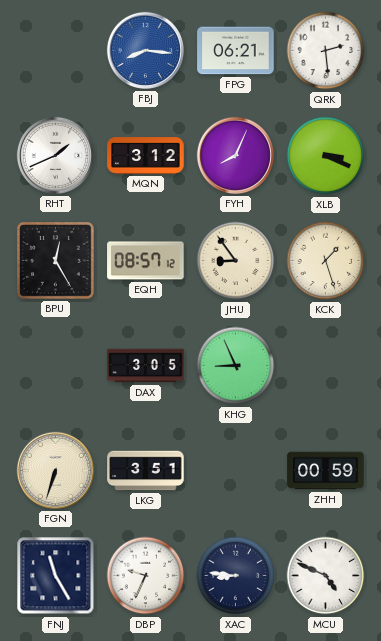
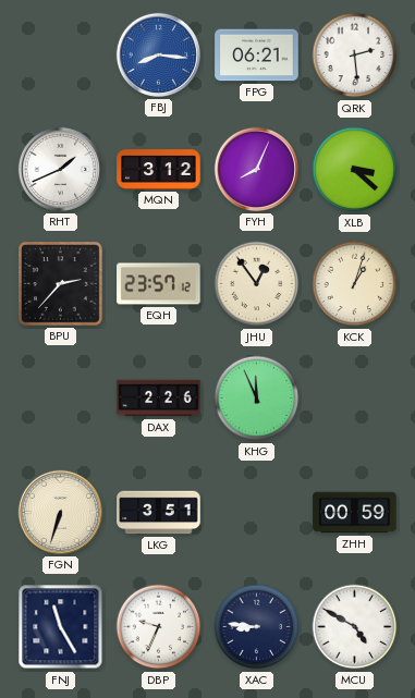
XLB: 3:19 -> 3:22 (355, 170)
BPU: 12:25 -> 2:37 (61, 284)
EQH: 08:57 -> 23:57 (159, 284)
JHU: 8:54 -> 12:54 (257, 284)
KCK: 1:27 -> 1:03 (355, 284)
DAX: 3:05 -> 2:26 (159, 399)
KHG: 8:56 -> 11:56 (257, 399)
MCU: 4:49 -> 4:50 (355, 627)
